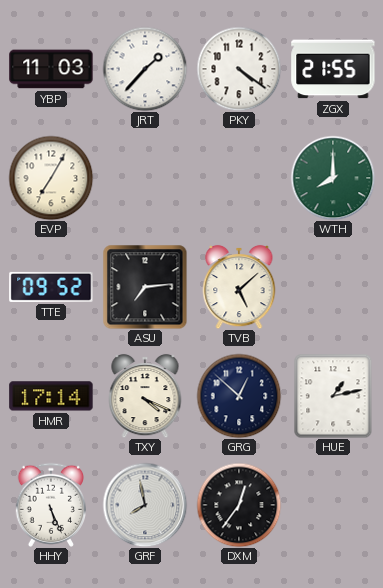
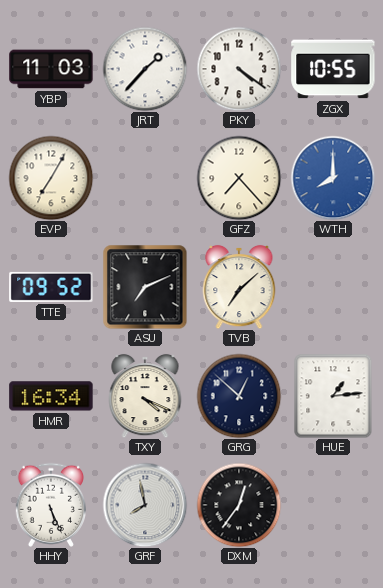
ZGX: 21:55 -> 10:55 (333, 69)
GFZ: none -> 7:23 (239, 178)
WTH dial: green -> blue (333, 178)
ASU: 7:14 -> 7:11 (145, 287)
TVB: 5:08 -> 7:08 (239, 287)
HMR: 17:14 -> 16:34 (51, 396)
HUE: 1:13 -> 1:14 (333, 396)
